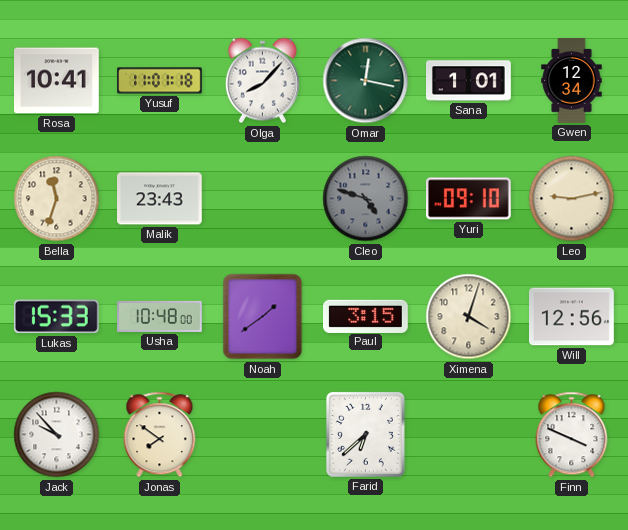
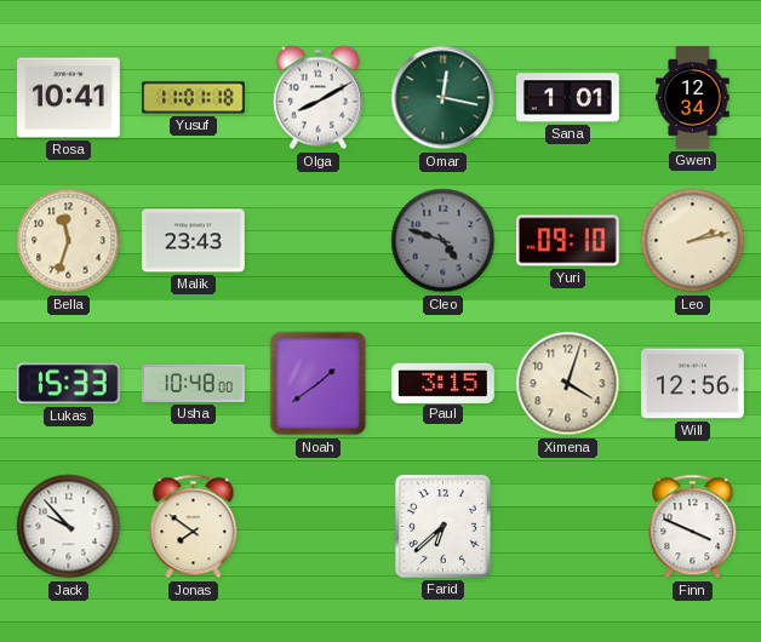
Olga: 8:07 -> 8:10 (317, 98)
Leo: 9:13 -> 2:13 (693, 241)
